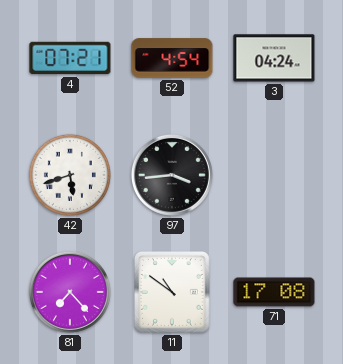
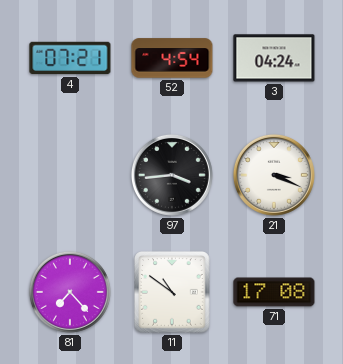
42: 5:42 -> none (70, 175)
21: none -> 3:19 (274, 175)
